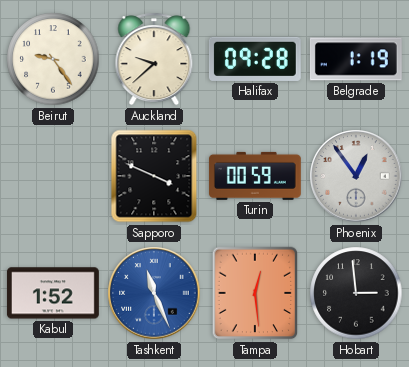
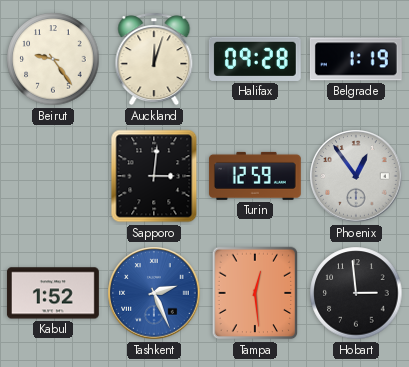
Auckland: 9:38 -> 12:03 (154, 59)
Sapporo: 3:49 -> 3:01 (154, 176)
Turin: 00:59 -> 12:59 (255, 176)
Tashkent: 11:26 -> 2:26 (154, 293)
